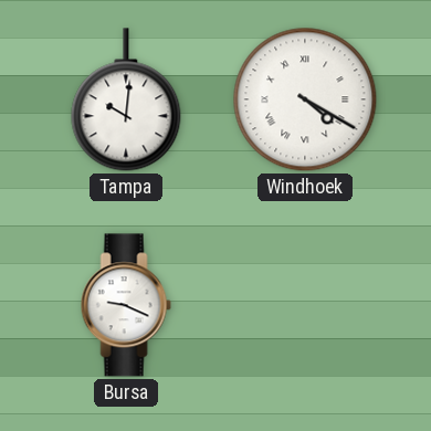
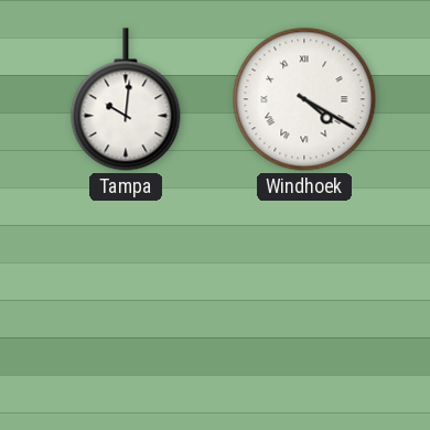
Bursa: 9:19 -> none (126, 305)
